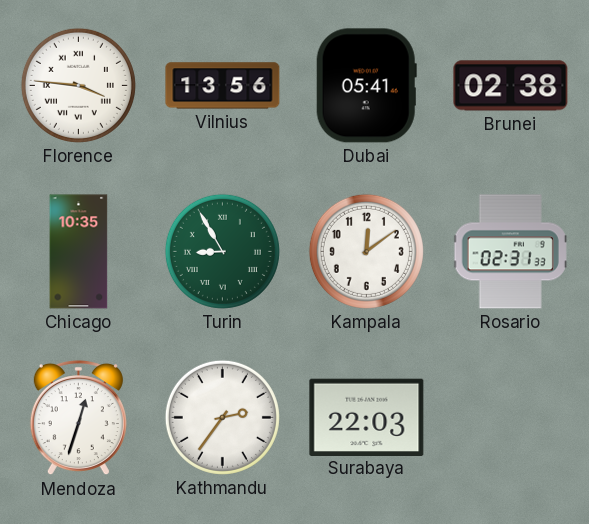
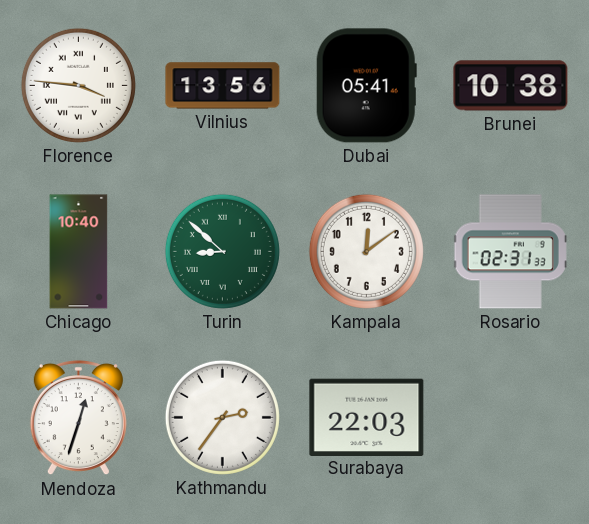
Brunei: 02:38 -> 10:38 (511, 86)
Chicago: 10:35 -> 10:40 (79, 252)
Turin: 8:55 -> 8:52 (222, 251)
